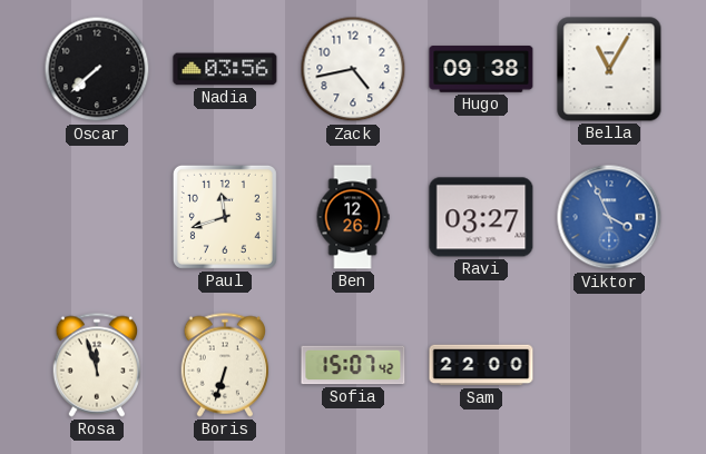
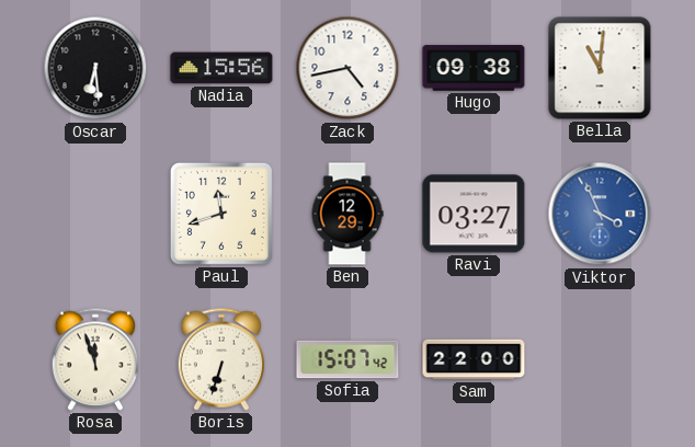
Oscar: 7:38 -> 6:29 (95, 68)
Nadia: 03:56 -> 15:56 (221, 68)
Bella: 11:05 -> 11:01 (600, 68)
Ben: 12:26 -> 12:29 (347, 214)
